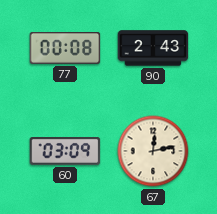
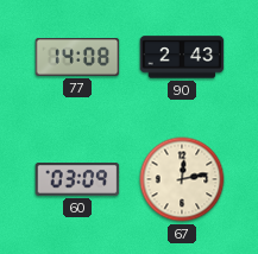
77: 00:08 -> 14:08 (77, 58)
